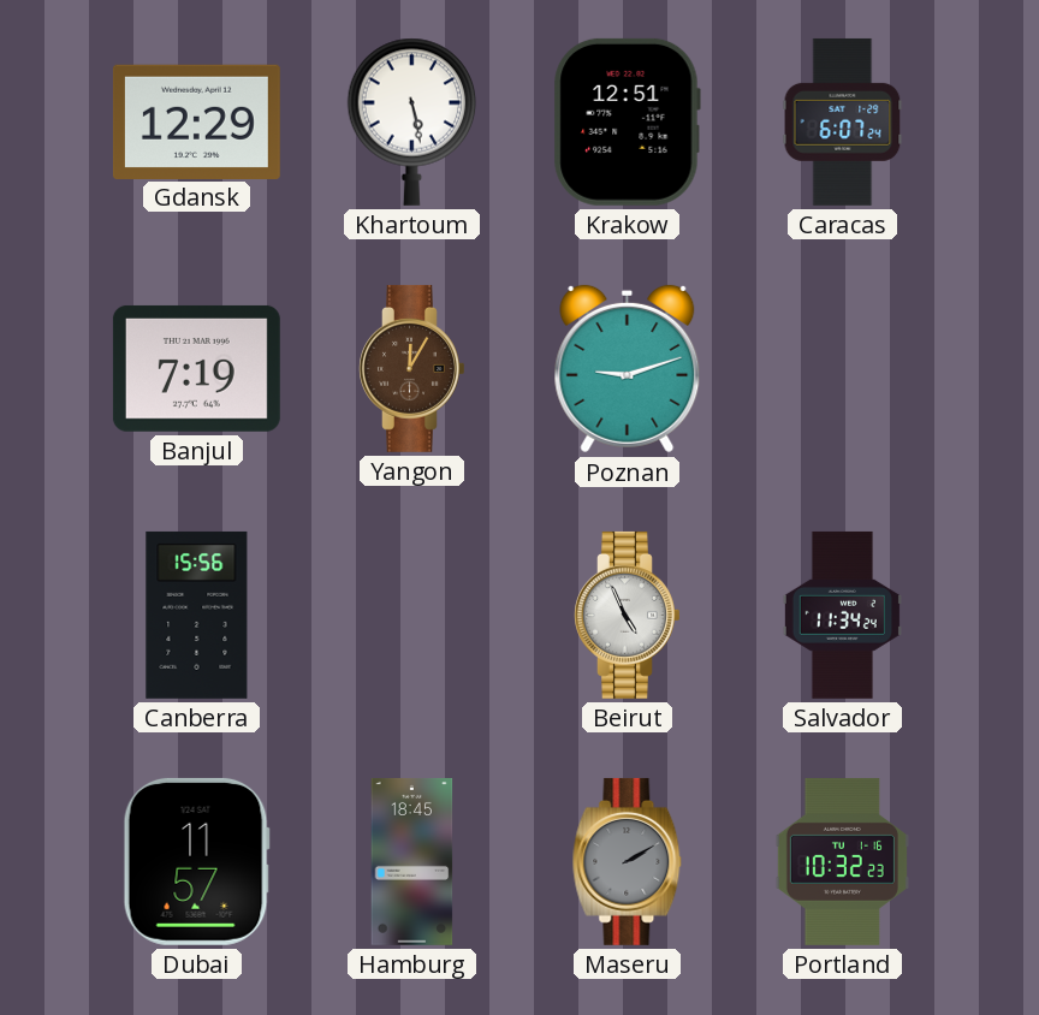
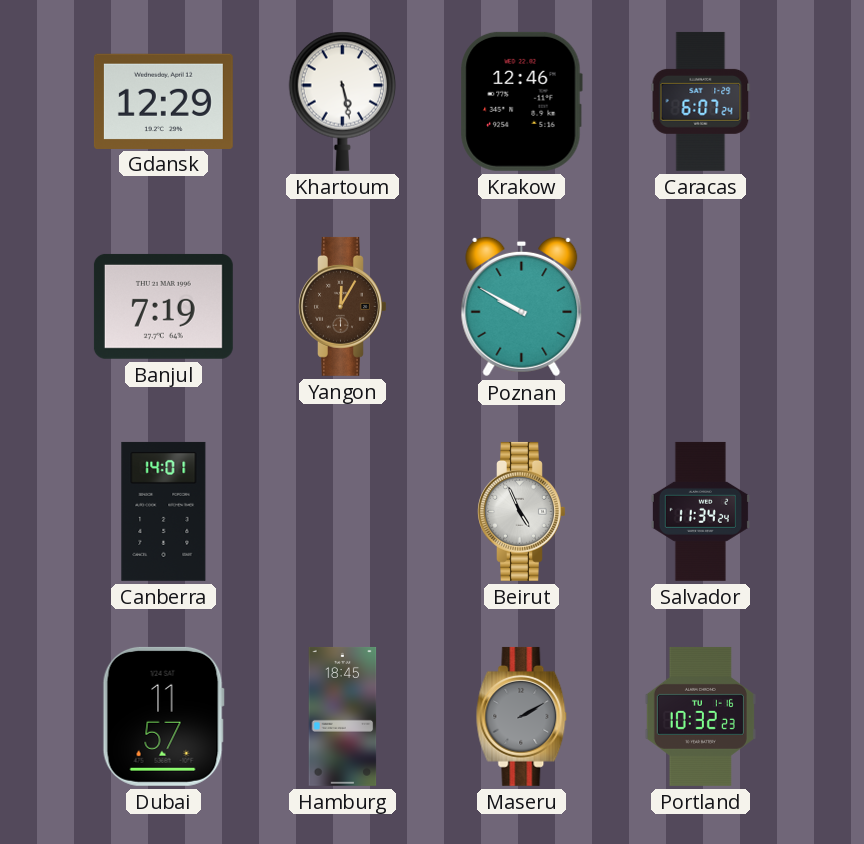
Krakow: 12:51 -> 12:46 (521, 101)
Poznan: 9:12 -> 9:50 (522, 307)
Canberra: 15:56 -> 14:01 (164, 511)
